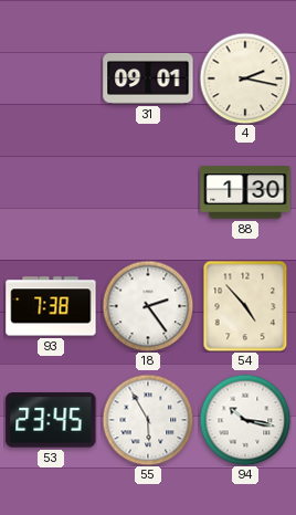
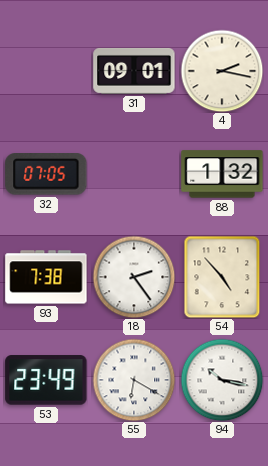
32: none -> 07:05 (46, 175)
88: 1:30 -> 1:32 (222, 174)
53: 23:45 -> 23:49 (46, 380)
55: 5:55 -> 6:20 (134, 380)
